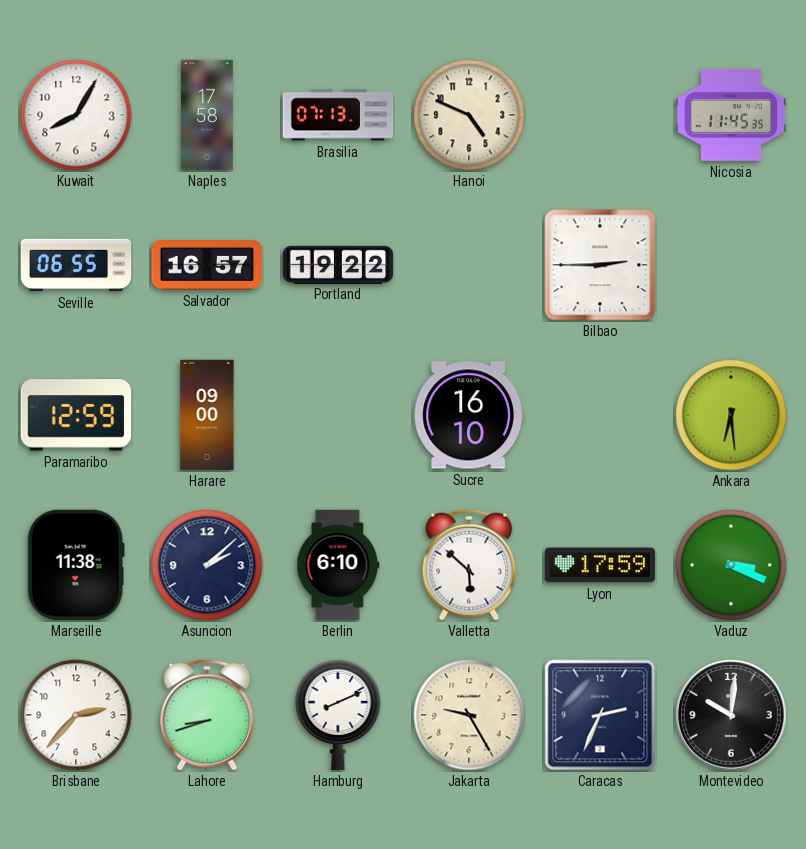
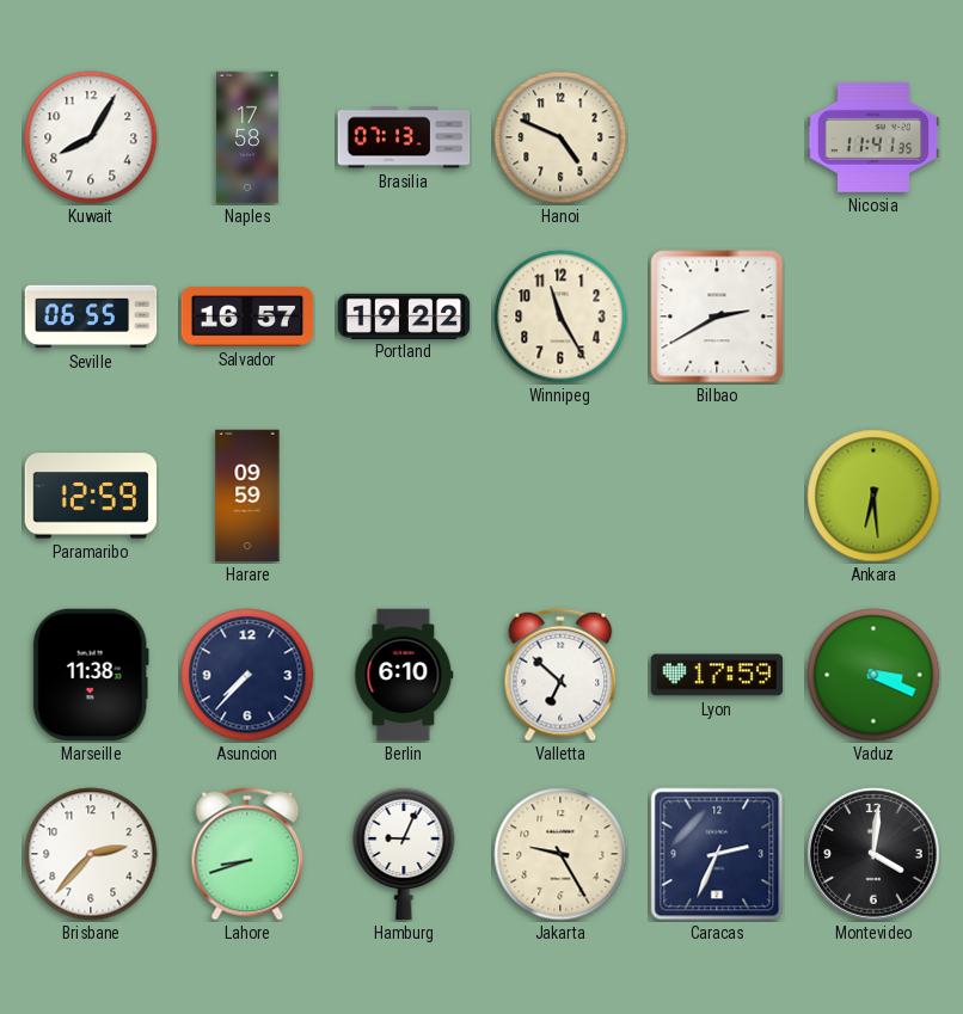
Nicosia: 11:45 -> 11:41 (873, 137)
Winnipeg: none -> 11:25 (560, 317)
Bilbao: 2:45 -> 2:40 (717, 317)
Harare: 09:00 -> 09:59 (247, 496)
Sucre: 16:10 -> none (469, 415)
Asuncion: 2:08 -> 7:37 (247, 675)
Valletta: 5:52 -> 6:52 (560, 675)
Hamburg: 8:11 -> 9:04 (404, 854)
Montevideo: 10:01 -> 4:01 (873, 854)
